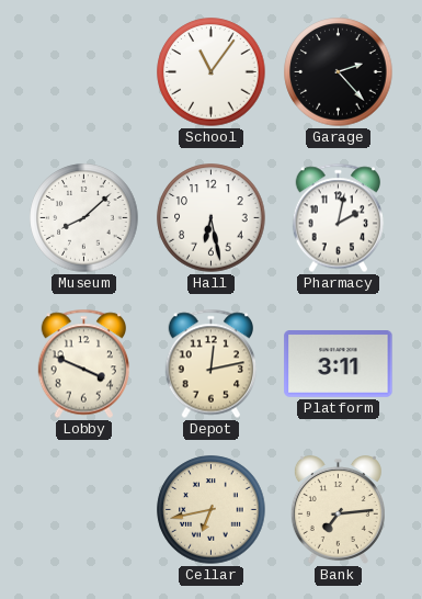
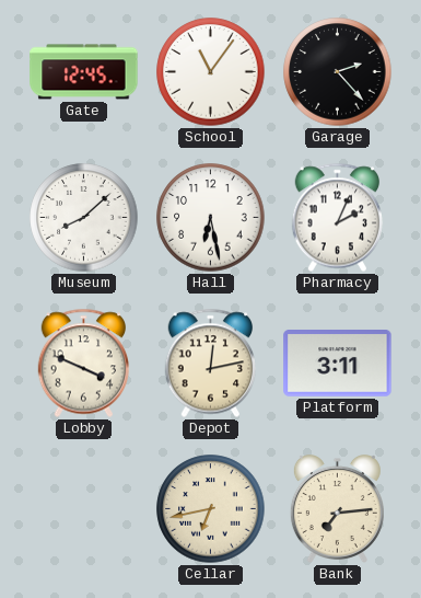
Gate: none -> 12:45 (84, 72)
Pharmacy: 2:02 -> 2:04 (338, 218)
